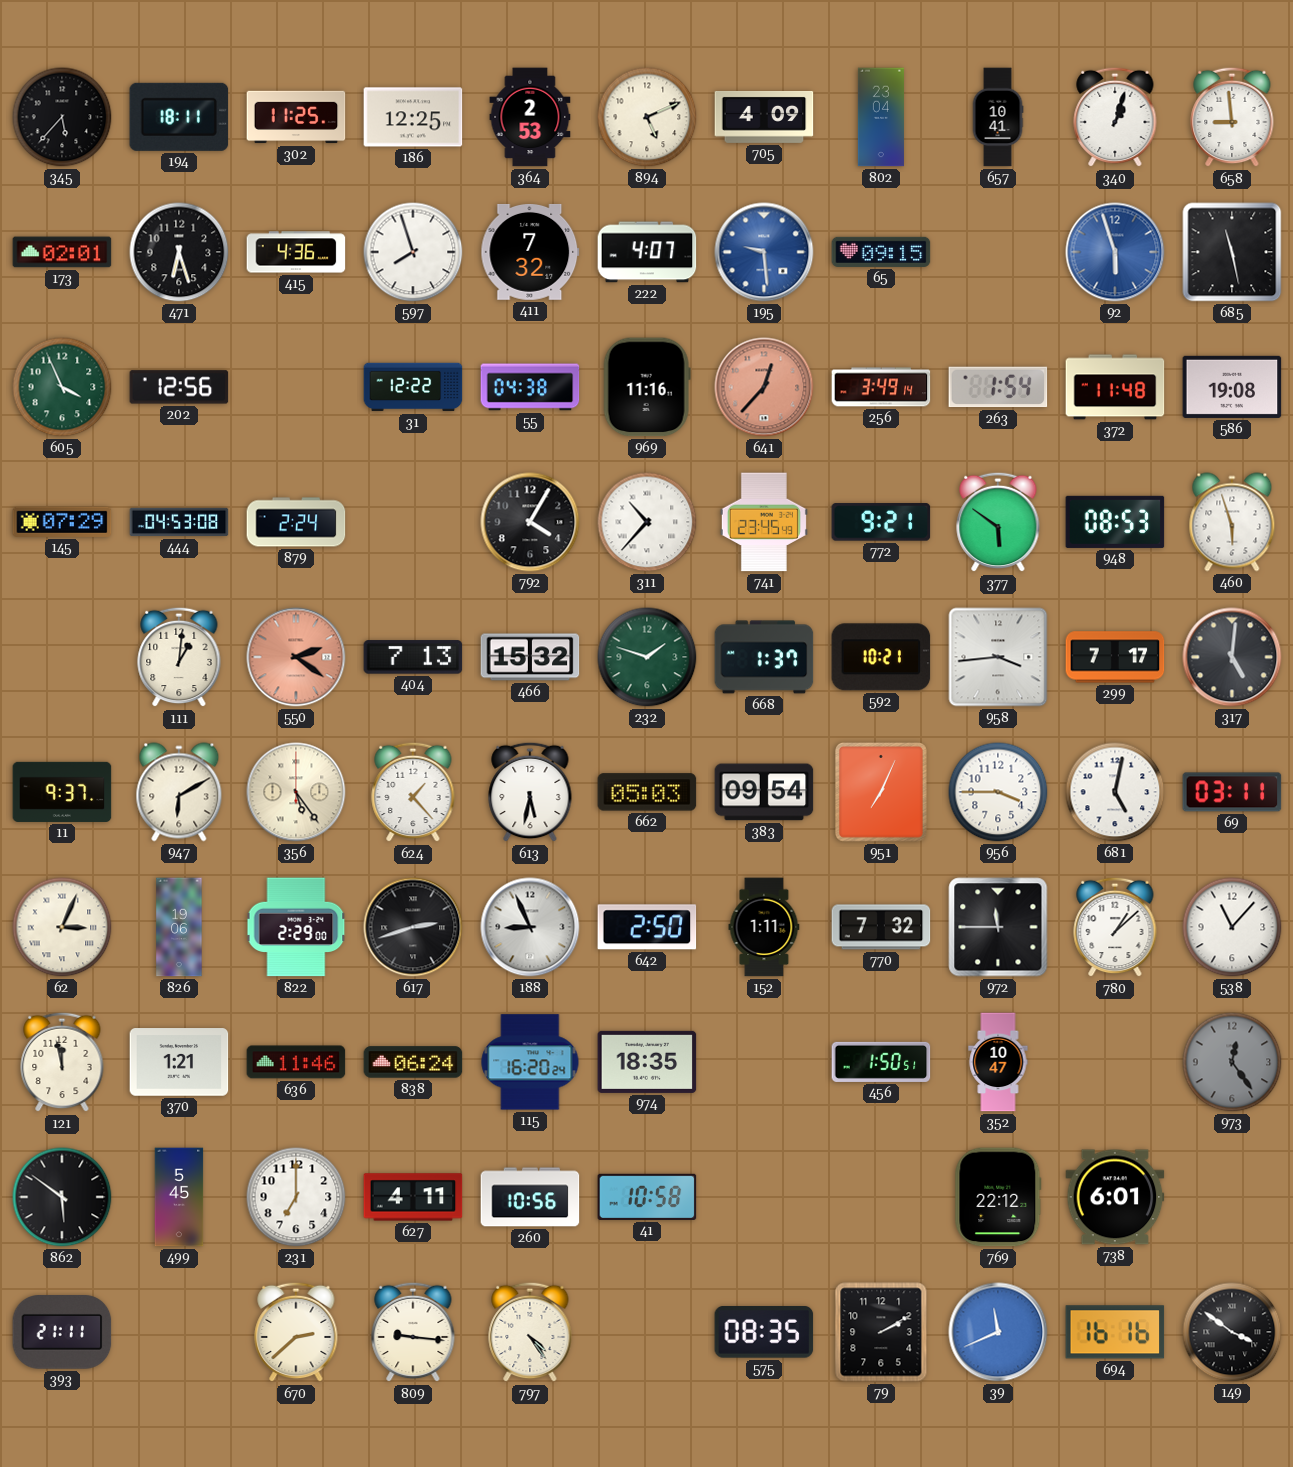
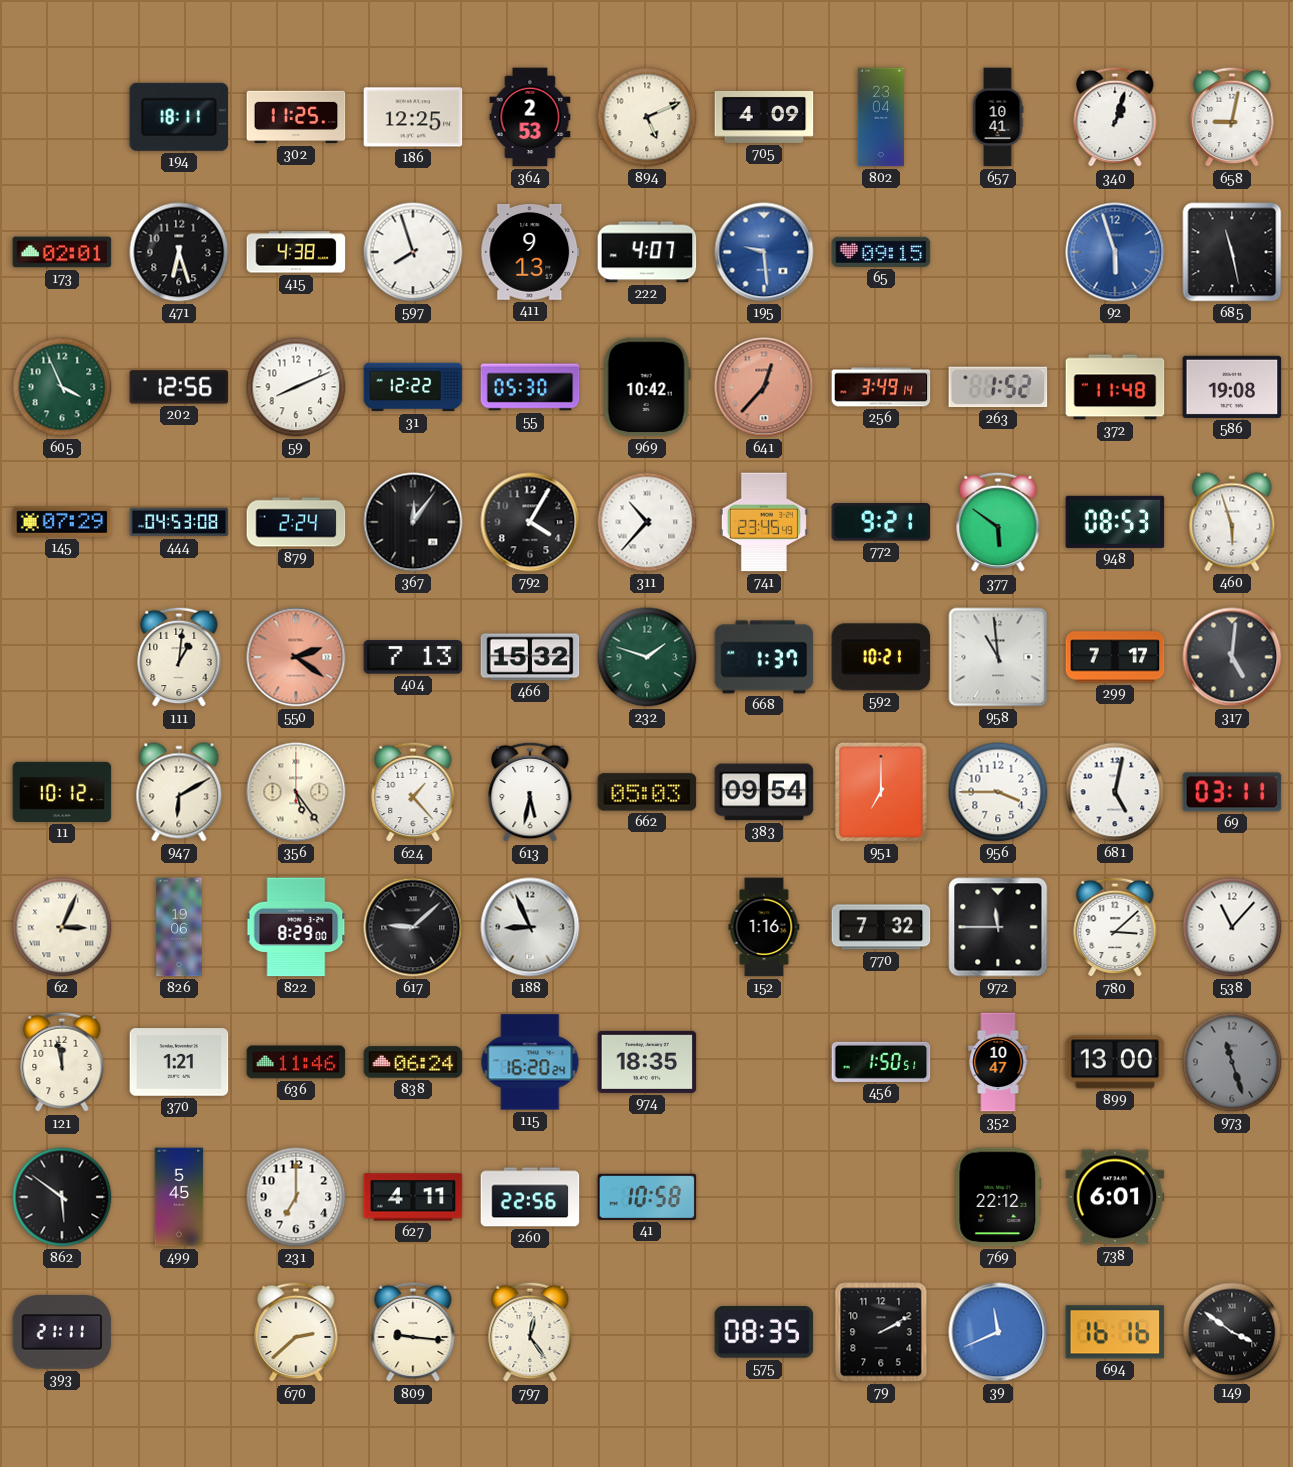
345: 5:37 -> none (62, 117)
658: 8:59 -> 9:02 (1232, 117)
415: 4:36 -> 4:38 (296, 252)
411: 7:32 -> 9:13 (530, 252)
59: none -> 8:11 (296, 387)
55: 04:38 -> 05:30 (530, 387)
969: 11:16 -> 10:42 (647, 387)
263: 1:54 -> 1:52 (998, 387)
367: none -> 12:06 (413, 522)
958: 3:44 -> 10:59 (998, 657)
11: 9:37 -> 10:12 (62, 792)
951: 7:04 -> 7:00 (881, 792)
822: 2:29 -> 8:29 (296, 927)
617: 2:42 -> 9:08 (413, 927)
642: 2:50 -> none (647, 927)
152: 1:11 -> 1:16 (764, 927)
780: 1:08 -> 3:08 (1115, 927)
899: none -> 13:00 (1115, 1062)
973: 12:24 -> 11:27 (1232, 1062)
260: 10:56 -> 22:56 (530, 1197)
797: 4:24 -> 12:24 (530, 1332)
